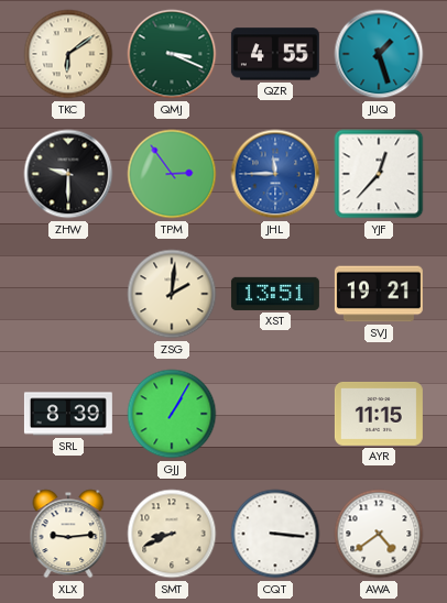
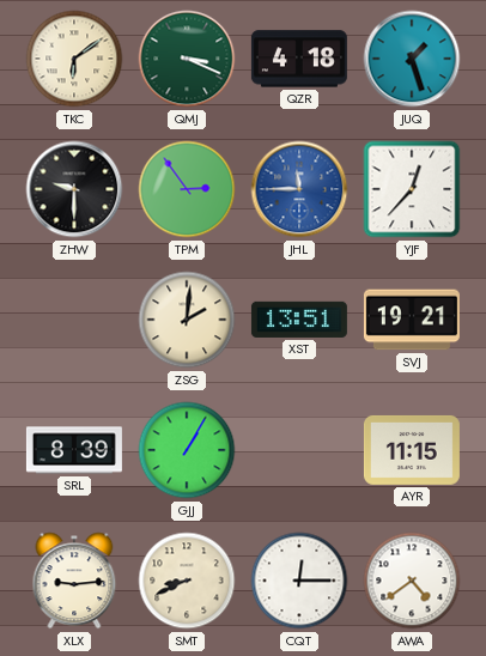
QZR: 4:55 -> 4:18 (299, 59)
CQT: 3:16 -> 12:15 (299, 581)
